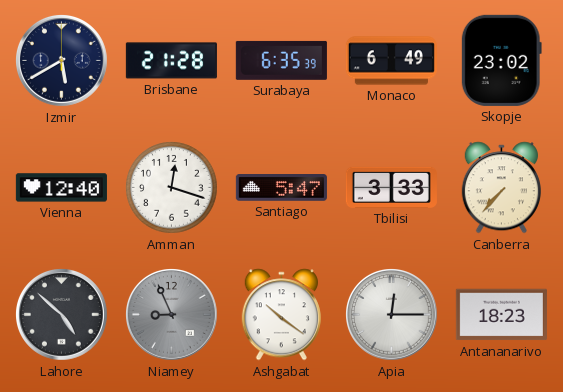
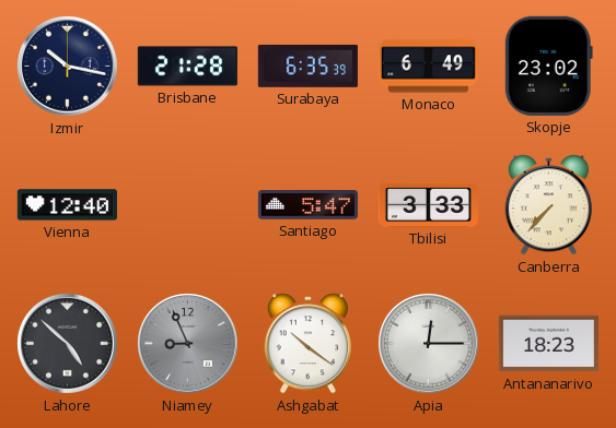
Izmir: 5:40 -> 10:17 (68, 67)
Amman: 12:18 -> none (172, 188)
